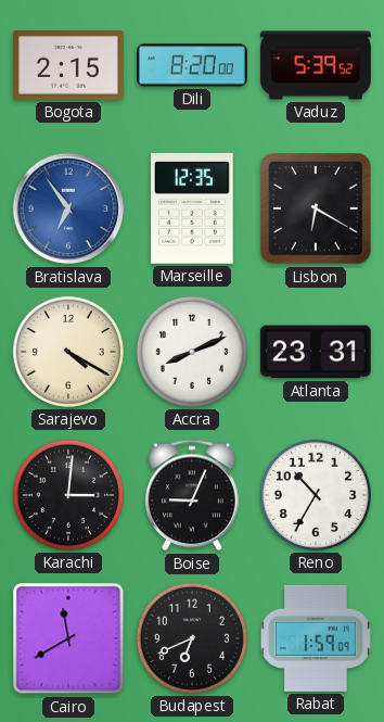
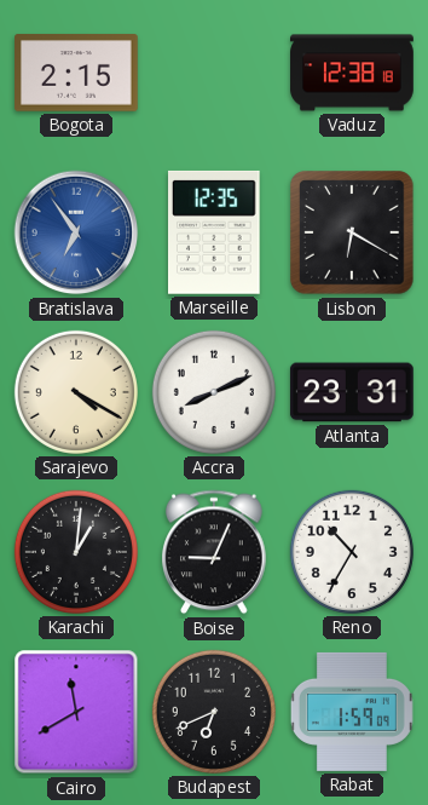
Dili: 8:20 -> none (192, 65)
Vaduz: 5:39 -> 12:38 (352, 73)
Karachi: 3:01 -> 1:01 (76, 552)
